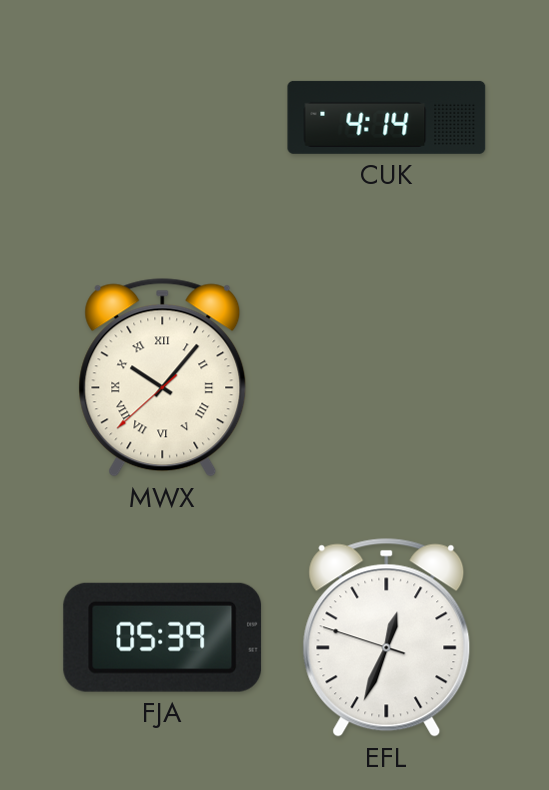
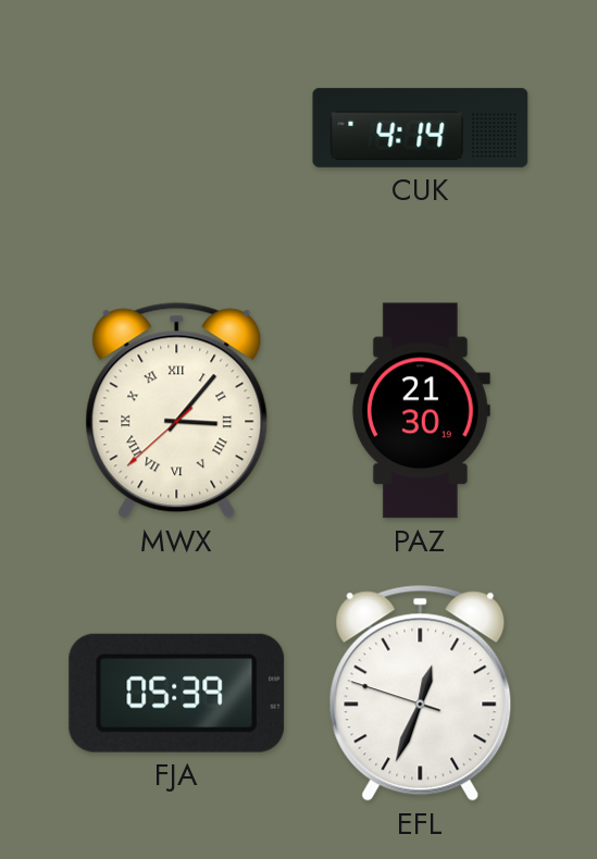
MWX: 10:06 -> 3:06 (177, 410)
PAZ: none -> 21:30 (420, 411)
